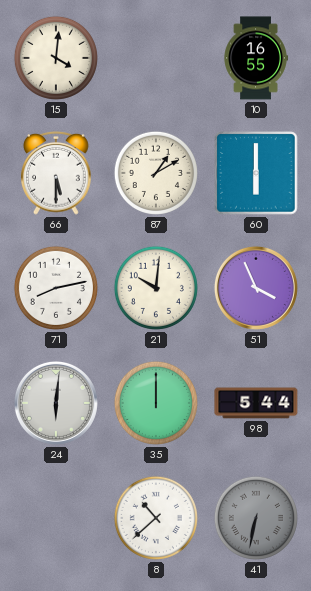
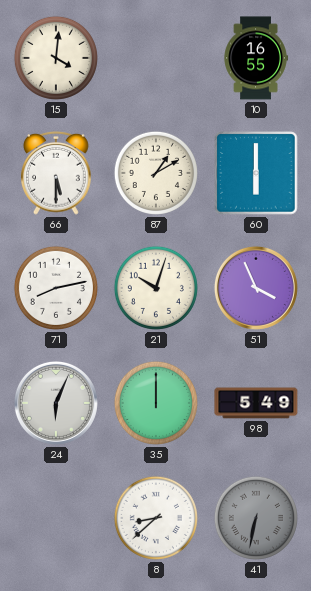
21: 10:01 -> 10:03 (156, 288)
24: 6:01 -> 6:04 (56, 403)
98: 5:44 -> 5:49 (256, 403)
8: 10:38 -> 8:38 (156, 518)
